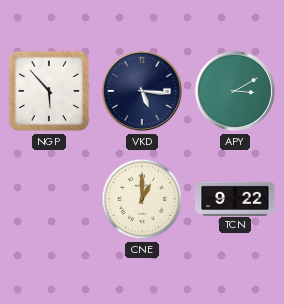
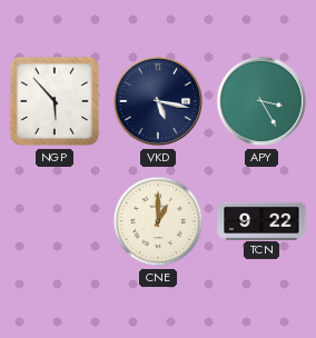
VKD: 5:16 -> 5:17 (158, 101)
APY: 3:10 -> 3:25 (261, 101)
